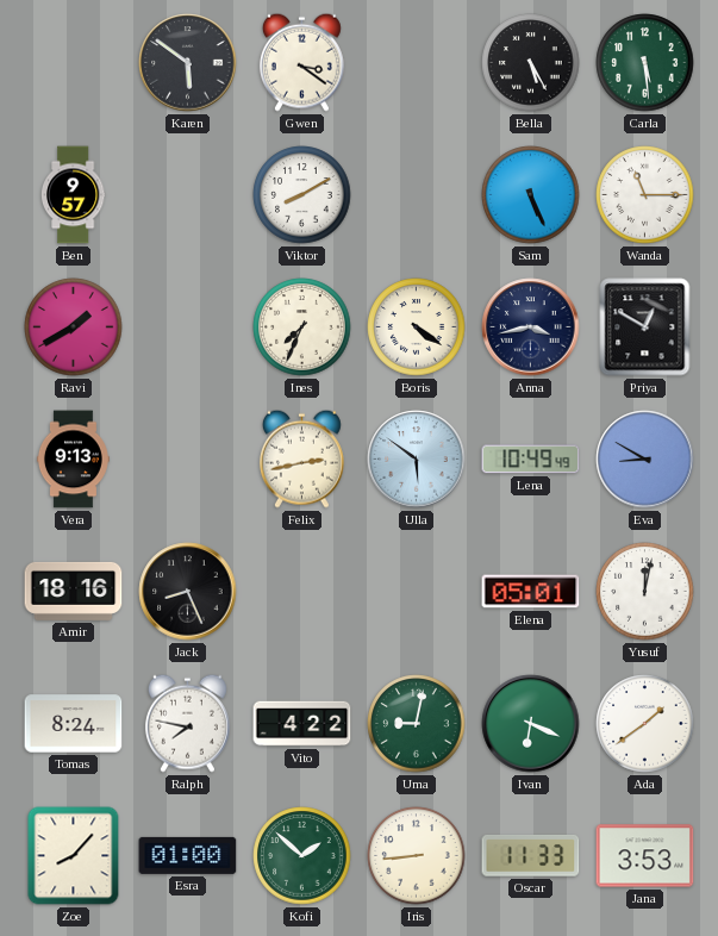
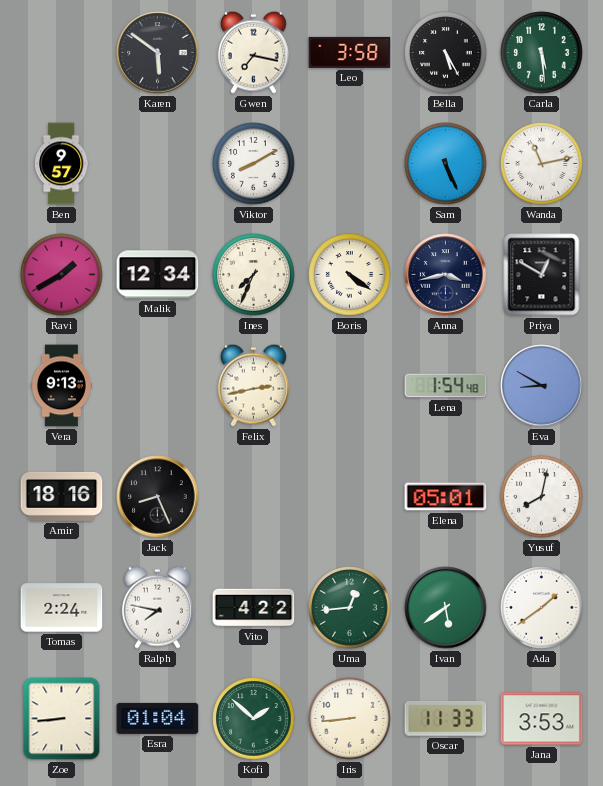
Gwen: 3:21 -> 7:17 (253, 52)
Leo: none -> 3:58 (350, 52)
Wanda: 11:15 -> 11:13 (542, 164)
Malik: none -> 12:34 (158, 275)
Ulla: 5:51 -> none (417, 460)
Lena: 10:49 -> 1:54 (446, 386)
Yusuf: 12:02 -> 8:02 (542, 497)
Tomas: 8:24 -> 2:24 (62, 608)
Uma: 9:02 -> 12:44 (350, 608)
Ivan: 6:19 -> 5:39 (446, 608)
Zoe: 8:07 -> 8:44 (62, 719)
Esra: 01:00 -> 01:04 (158, 718)
